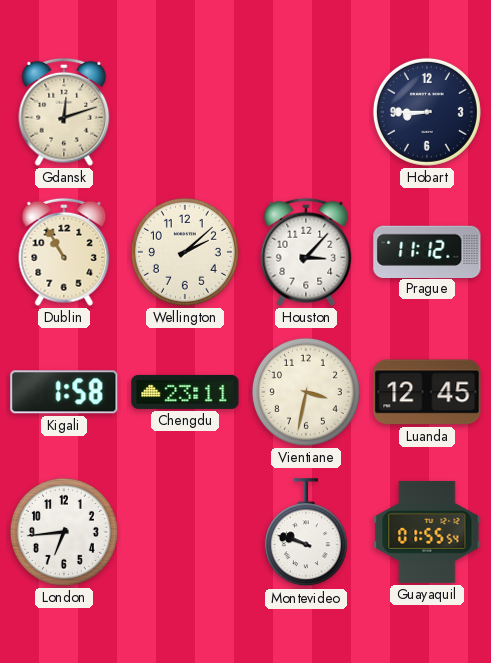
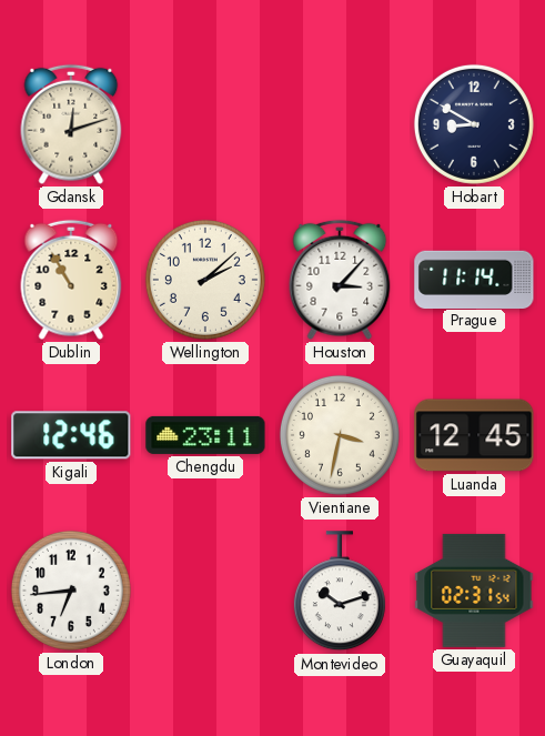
Hobart: 8:45 -> 8:50 (474, 124)
Prague: 11:12 -> 11:14 (474, 279)
Kigali: 1:58 -> 12:46 (71, 435)
Montevideo: 9:48 -> 10:12 (340, 592)
Guayaquil: 01:55 -> 02:31 (474, 591)
